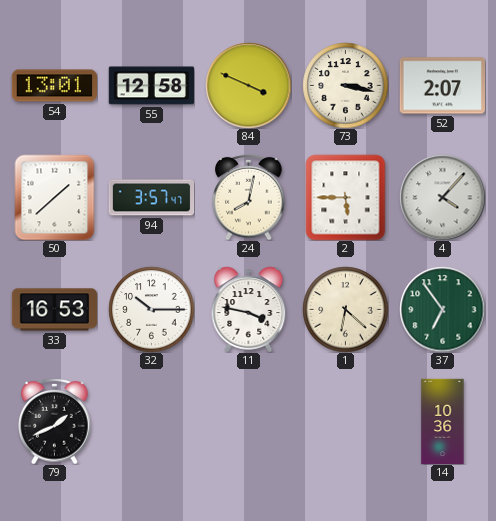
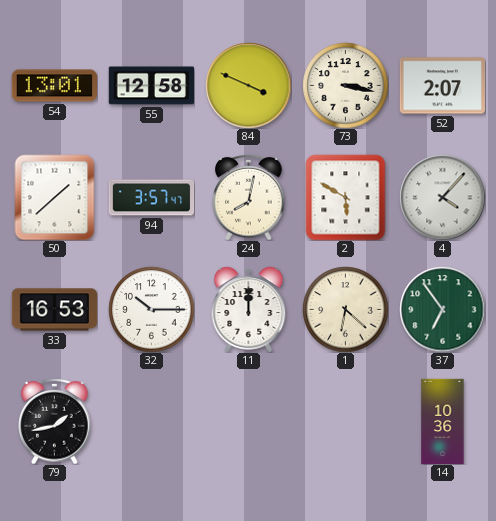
2: 5:45 -> 5:50 (346, 197)
11: 3:47 -> 12:00 (249, 309)
79: 1:41 -> 1:43 (55, 421)
